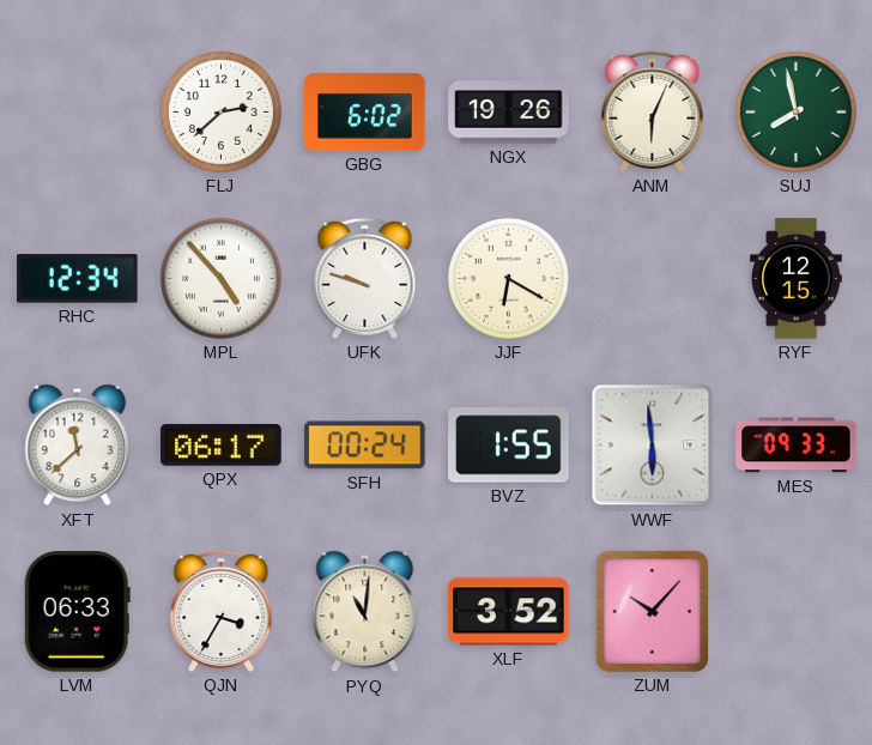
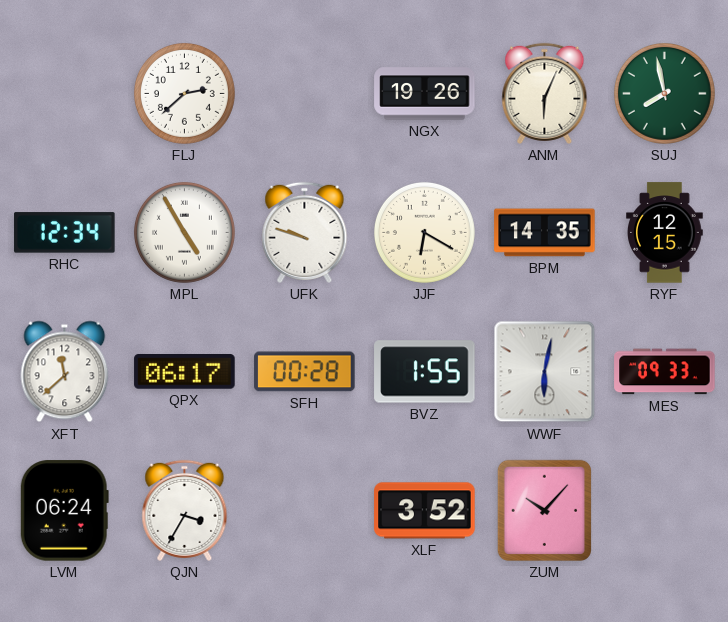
GBG: 6:02 -> none (365, 111)
MPL: 4:53 -> 4:55 (184, 232)
BPM: none -> 14:35 (545, 233)
SFH: 00:24 -> 00:28 (305, 372)
WWF: 5:59 -> 6:02 (545, 372)
LVM: 06:33 -> 06:24 (64, 511)
PYQ: 11:01 -> none (365, 612)
